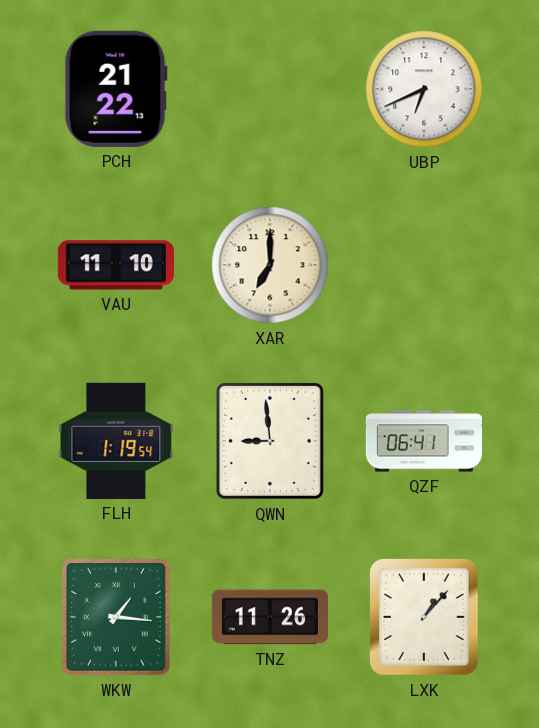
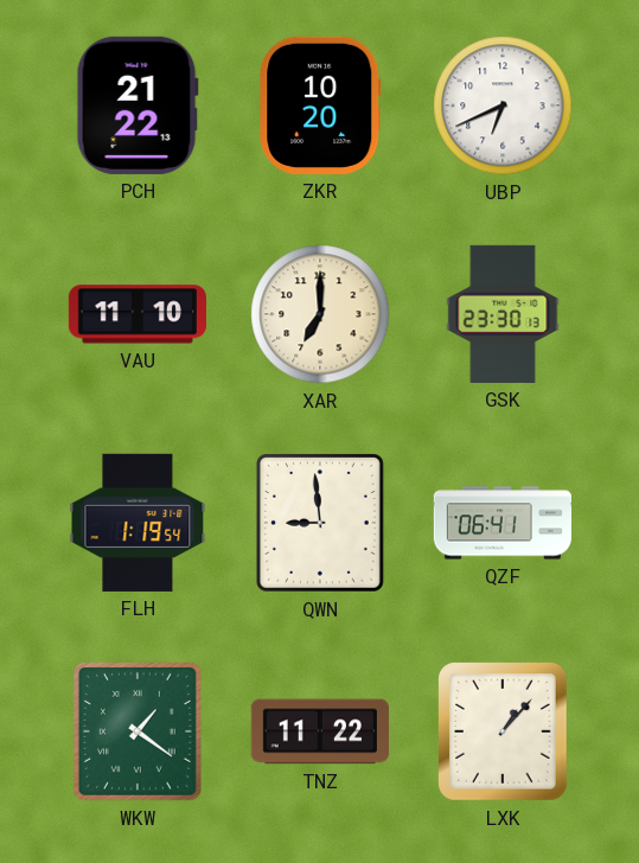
ZKR: none -> 10:20 (320, 106)
GSK: none -> 23:30 (503, 314)
WKW: 1:16 -> 1:21 (138, 733)
TNZ: 11:26 -> 11:22 (320, 731)
